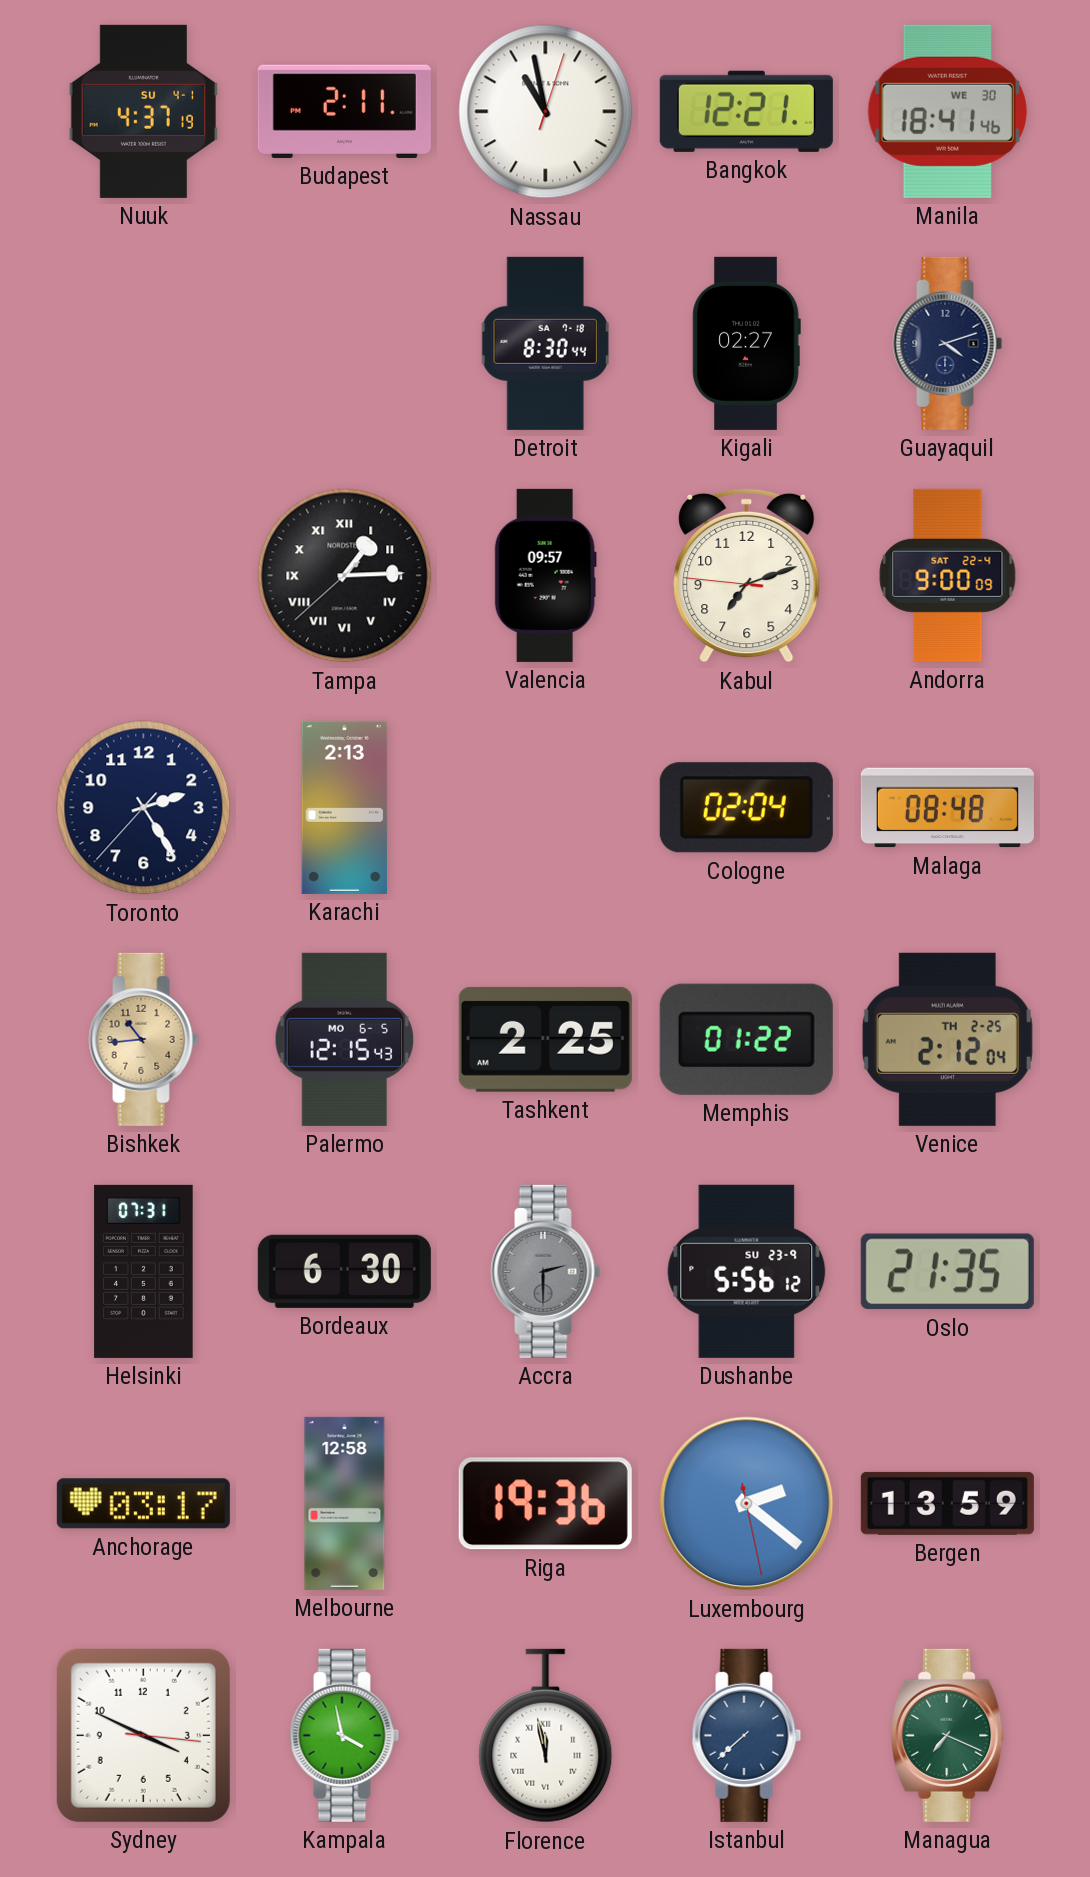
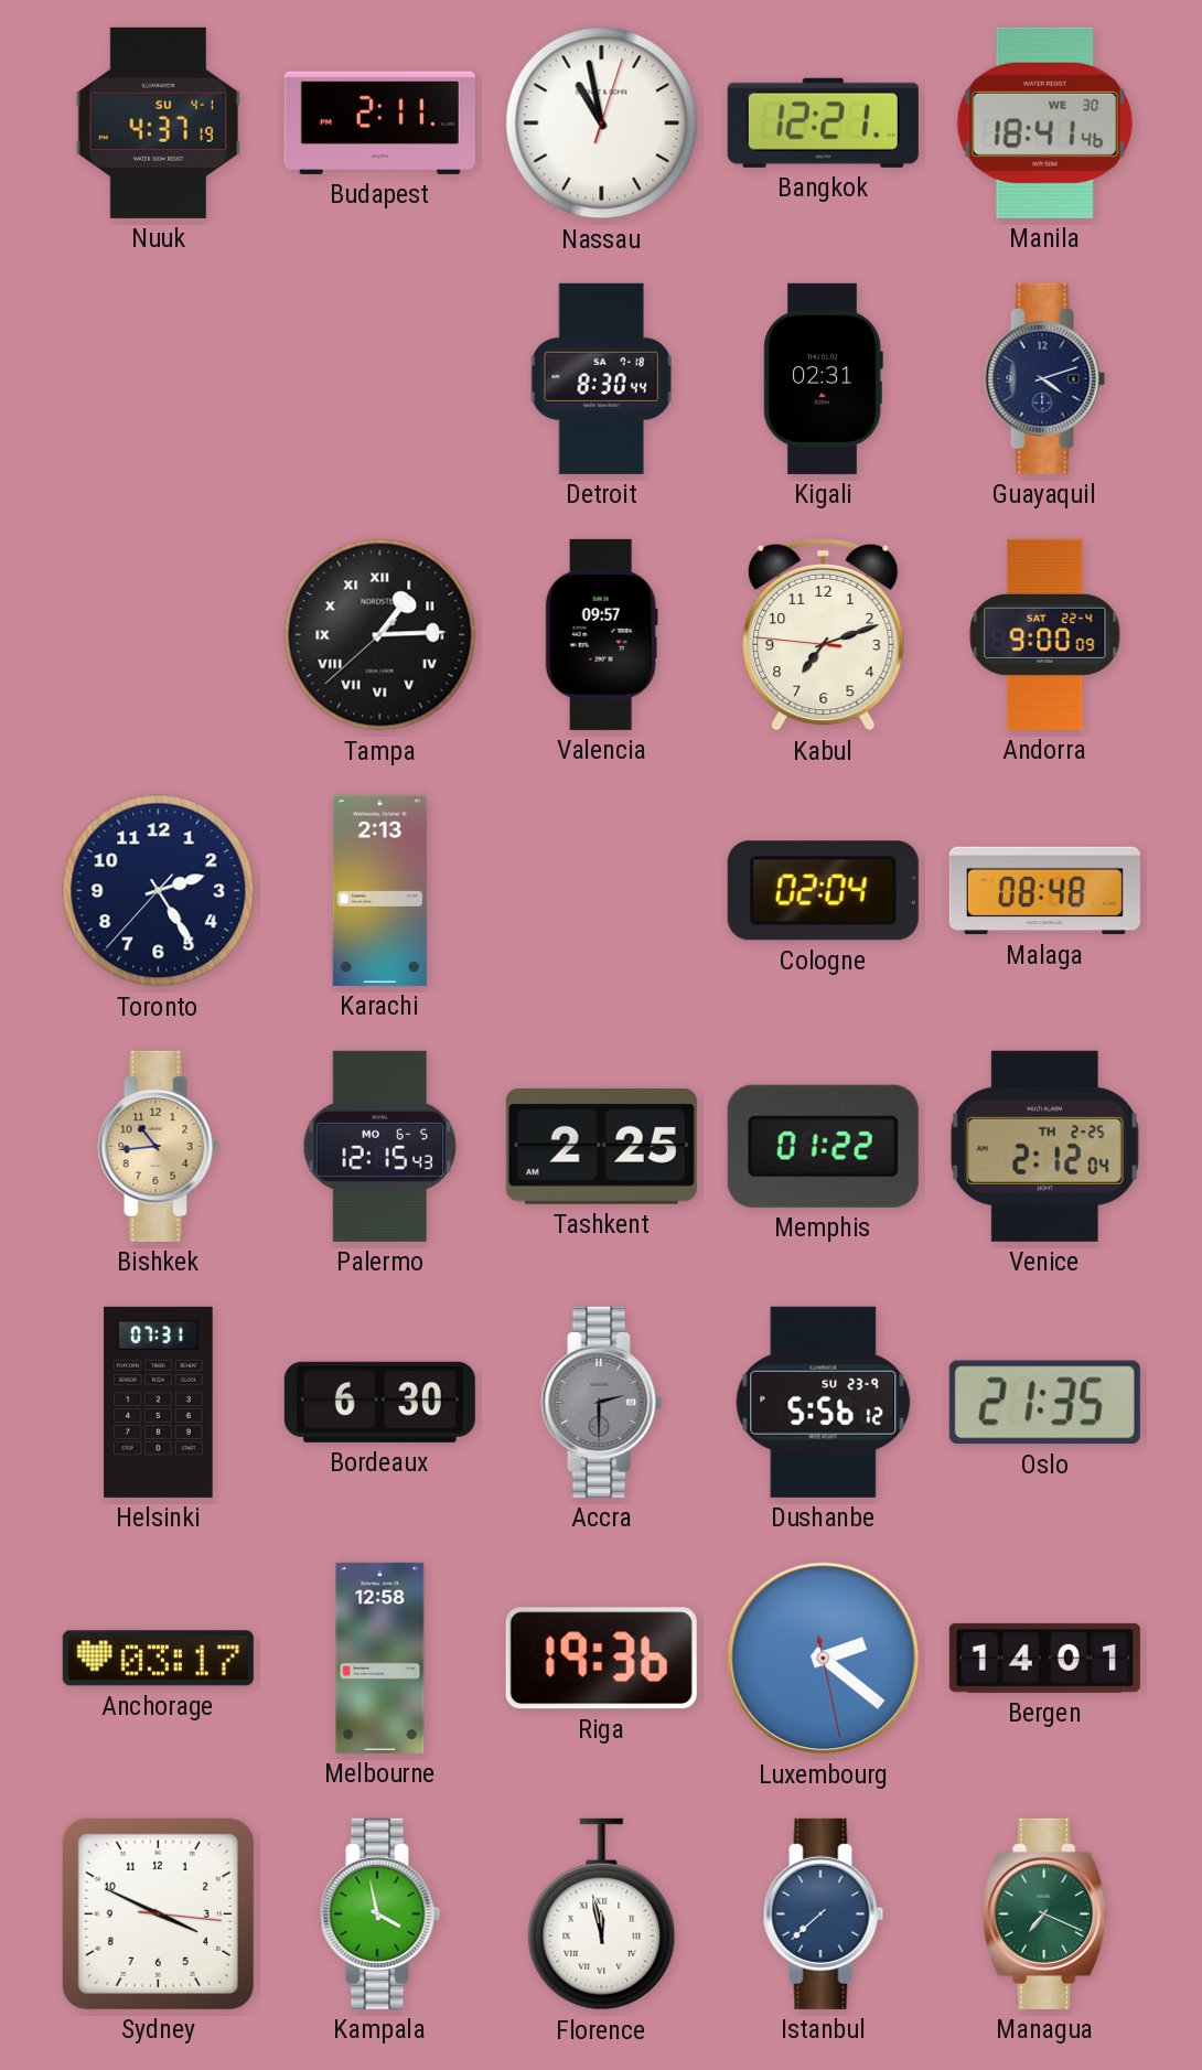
Kigali: 02:27 -> 02:31 (823, 378)
Bergen: 13:59 -> 14:01 (1044, 1658)
